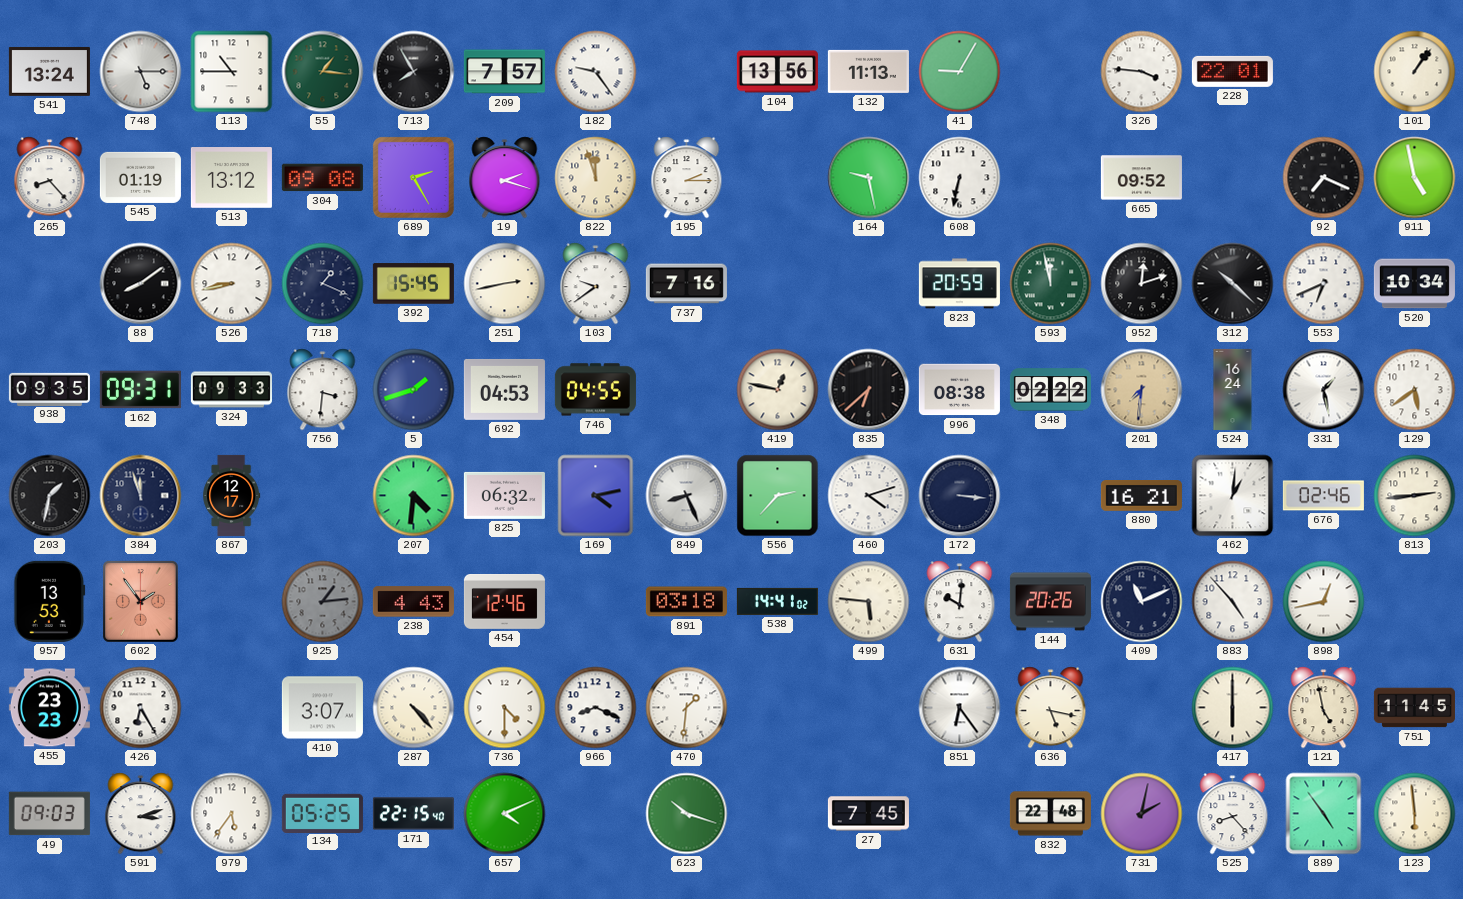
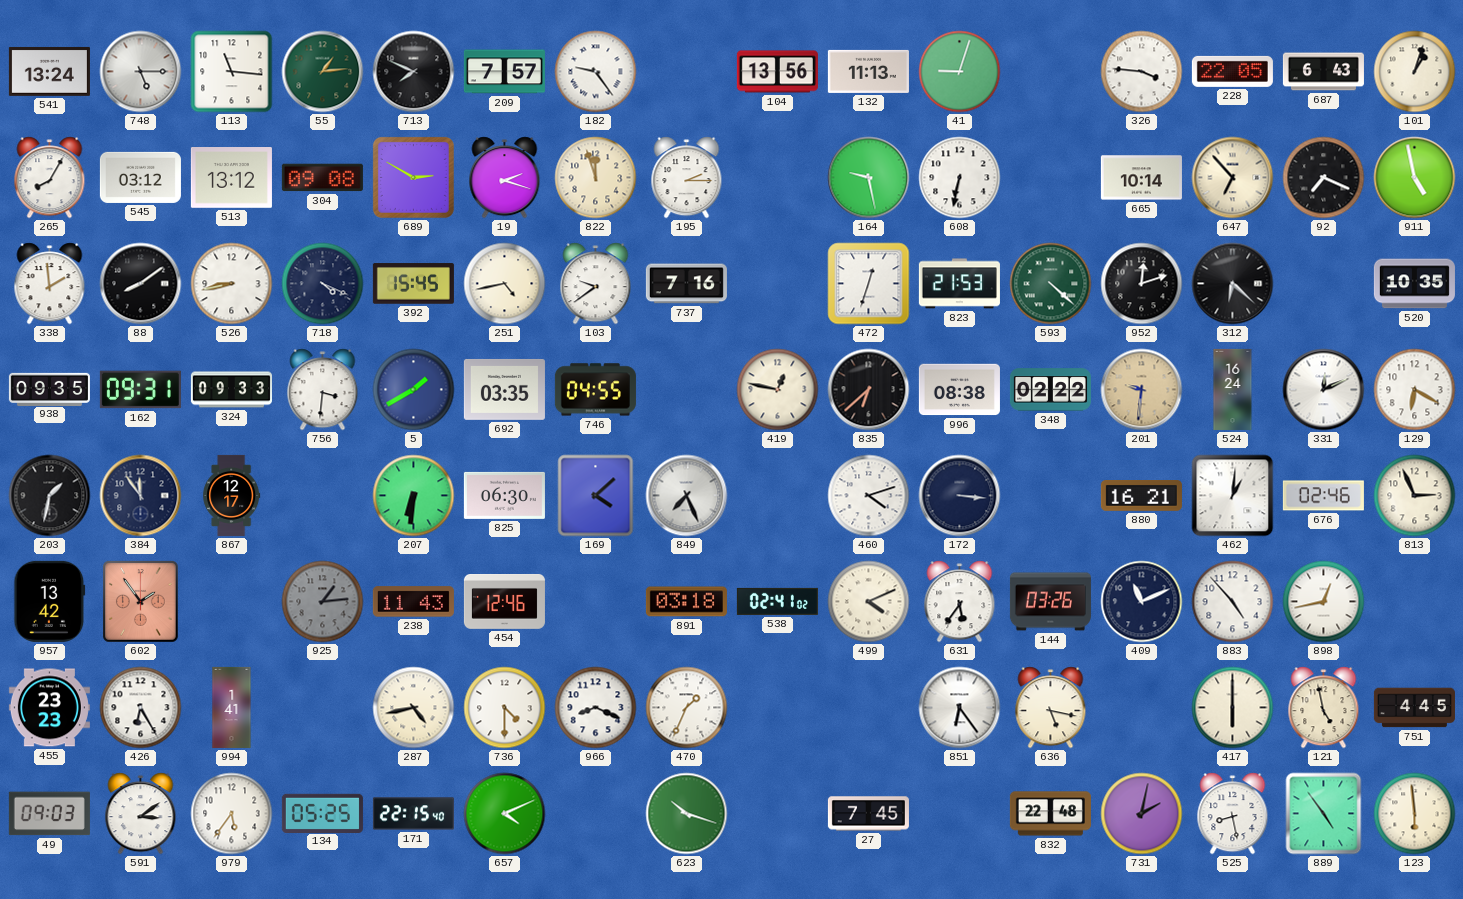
113: 10:45 -> 11:16 (232, 72)
55: 1:16 -> 1:14 (323, 72)
713: 7:55 -> 7:49 (414, 72)
41: 9:05 -> 9:03 (960, 72)
228: 22:01 -> 22:05 (1232, 71)
687: none -> 6:43 (1323, 72)
101: 1:06 -> 1:03 (1415, 72)
265: 8:23 -> 8:05 (50, 178)
545: 01:19 -> 03:12 (140, 177)
689: 2:25 -> 2:50 (413, 177)
665: 09:52 -> 10:14 (1141, 178)
647: none -> 6:53 (1233, 178)
338: none -> 1:59 (50, 284)
718: 1:19 -> 4:19 (323, 284)
251: 2:43 -> 4:43 (505, 284)
472: none -> 12:33 (869, 284)
823: 20:59 -> 21:53 (959, 284)
593: 11:58 -> 4:22 (1051, 284)
312: 10:22 -> 6:22 (1233, 284)
553: 6:41 -> none (1324, 284)
520: 10:34 -> 10:35 (1414, 284)
5: 1:42 -> 1:40 (414, 390)
692: 04:53 -> 03:35 (504, 389)
201: 7:31 -> 9:31 (1142, 390)
331: 1:28 -> 12:11 (1324, 390)
129: 5:39 -> 6:20 (1415, 390)
384: 11:57 -> 11:54 (141, 496)
207: 4:31 -> 6:31 (414, 496)
825: 06:32 -> 06:30 (504, 495)
169: 4:13 -> 4:08 (596, 496)
849: 8:26 -> 7:26 (687, 496)
556: 2:37 -> none (778, 496)
813: 2:44 -> 2:56 (1415, 496)
957: 13:53 -> 13:42 (50, 601)
238: 4:43 -> 11:43 (413, 602)
538: 14:41 -> 02:41 (777, 601)
499: 5:46 -> 4:11 (869, 602)
631: 10:01 -> 5:36 (960, 602)
144: 20:26 -> 03:26 (1050, 602)
994: none -> 1:41 (232, 707)
410: 3:07 -> none (322, 708)
287: 4:23 -> 4:43 (414, 708)
470: 1:31 -> 1:34 (687, 708)
751: 11:45 -> 4:45 (1414, 708)
591: 3:12 -> 3:09 (141, 814)
525: 8:23 -> 8:28 (1233, 814)
